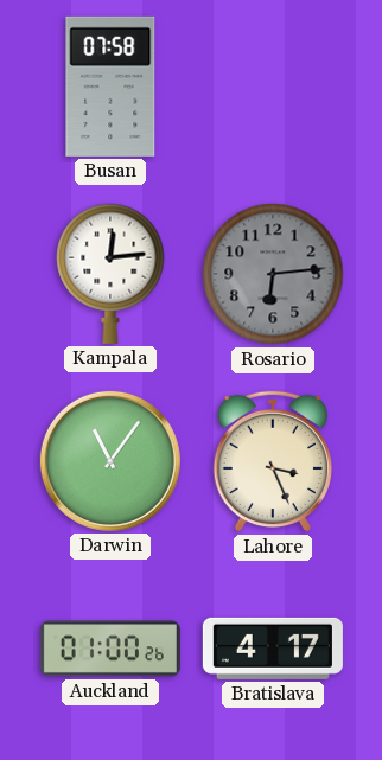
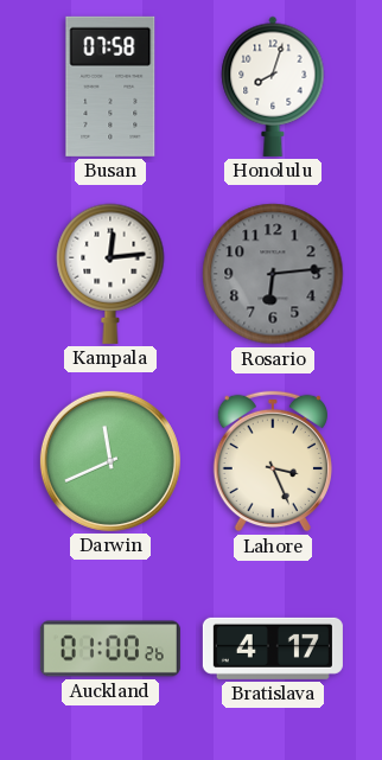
Honolulu: none -> 8:03 (273, 87)
Darwin: 11:06 -> 11:41 (110, 461)
